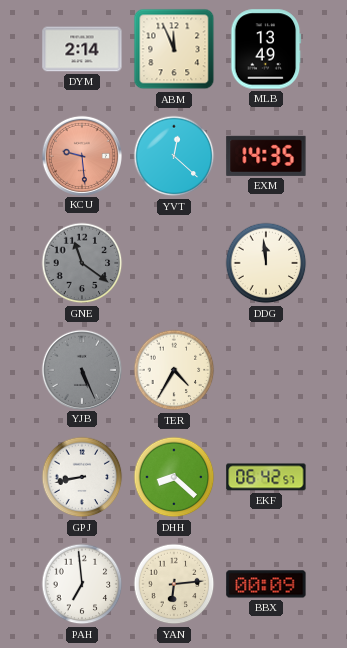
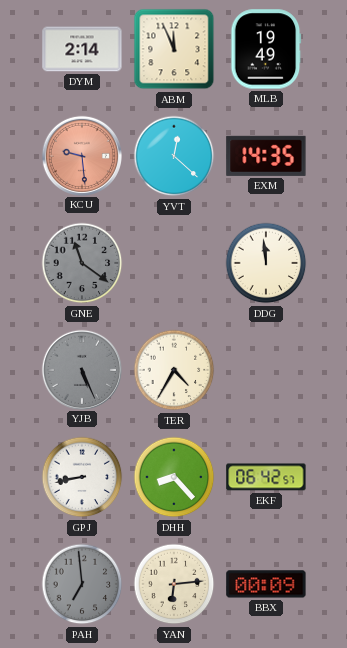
MLB: 13:49 -> 19:49 (266, 49)
DHH: 8:22 -> 8:23 (174, 477)
PAH dial: white -> grey (82, 584)
